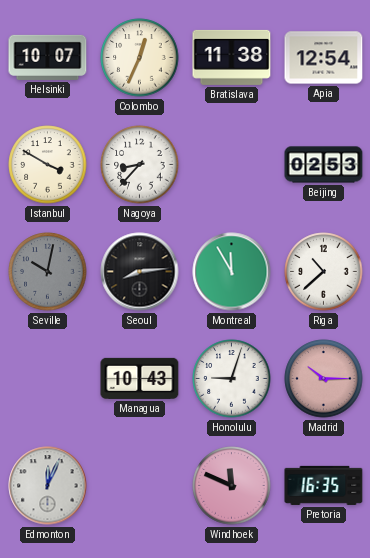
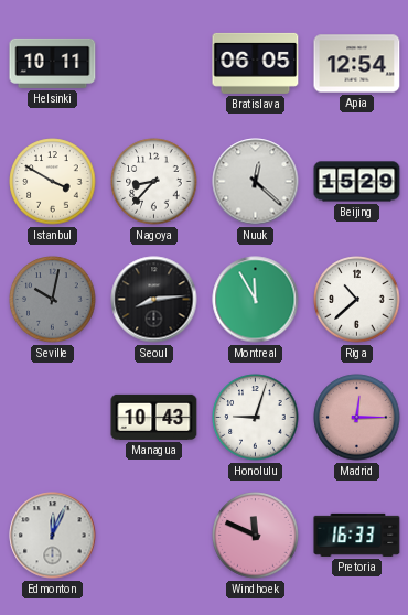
Helsinki: 10:07 -> 10:11 (53, 63)
Colombo: 12:34 -> none (140, 58)
Bratislava: 11:38 -> 06:05 (256, 63)
Nuuk: none -> 12:22 (256, 182)
Beijing: 02:53 -> 15:29 (357, 182)
Madrid: 10:15 -> 12:15 (357, 418)
Pretoria: 16:35 -> 16:33 (357, 535)
